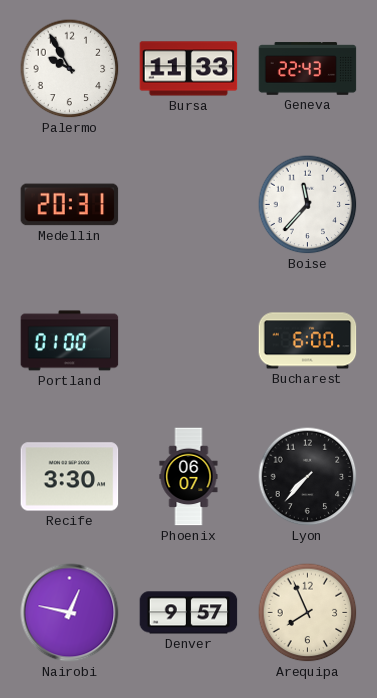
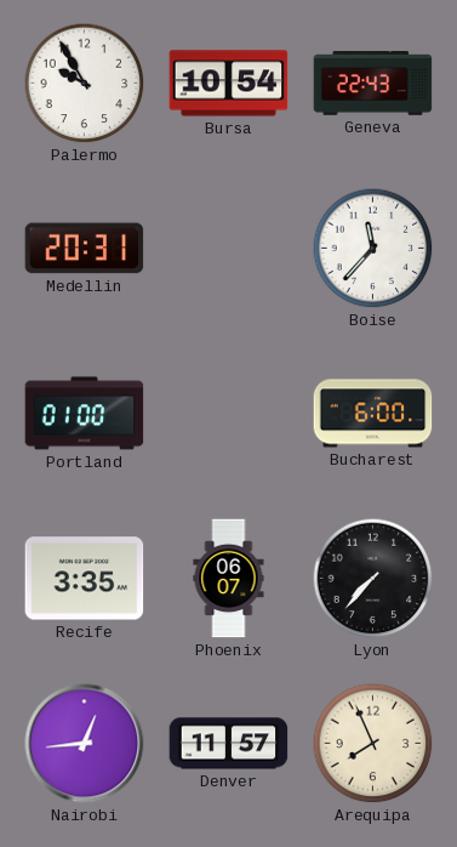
Bursa: 11:33 -> 10:54 (229, 84)
Recife: 3:30 -> 3:35 (85, 579)
Nairobi: 12:47 -> 12:44 (85, 744)
Denver: 9:57 -> 11:57 (229, 744)
